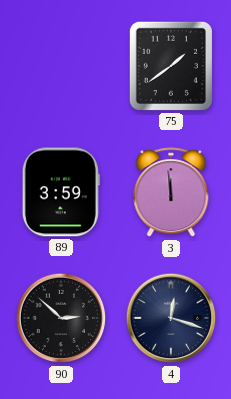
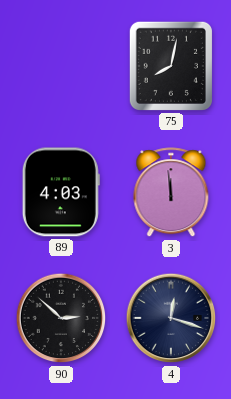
75: 1:39 -> 8:02 (171, 66)
89: 3:59 -> 4:03 (61, 192)
